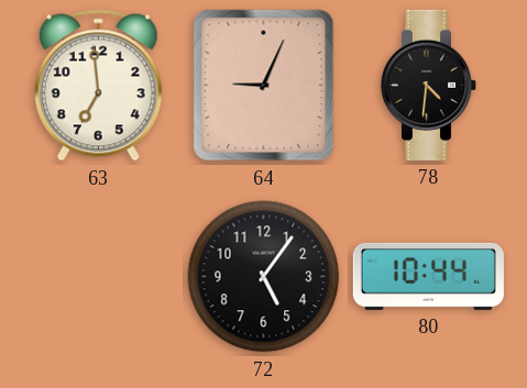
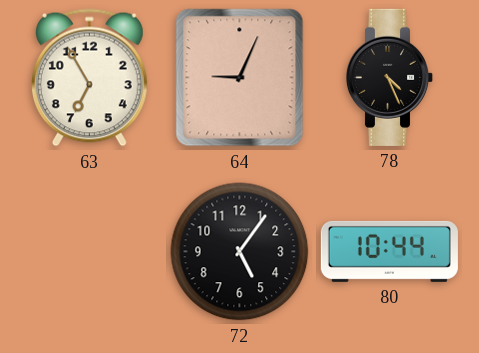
63: 6:59 -> 6:55 (89, 78)
78: 4:31 -> 4:26 (390, 77)
